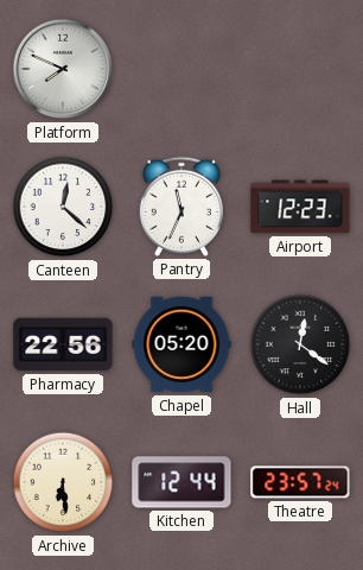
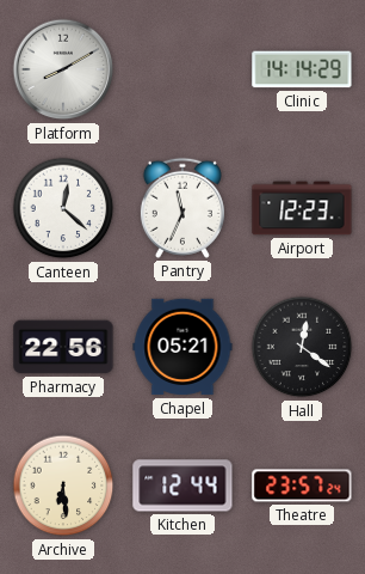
Platform: 7:49 -> 8:10 (63, 69)
Clinic: none -> 14:14 (302, 69)
Chapel: 05:20 -> 05:21 (182, 347)
